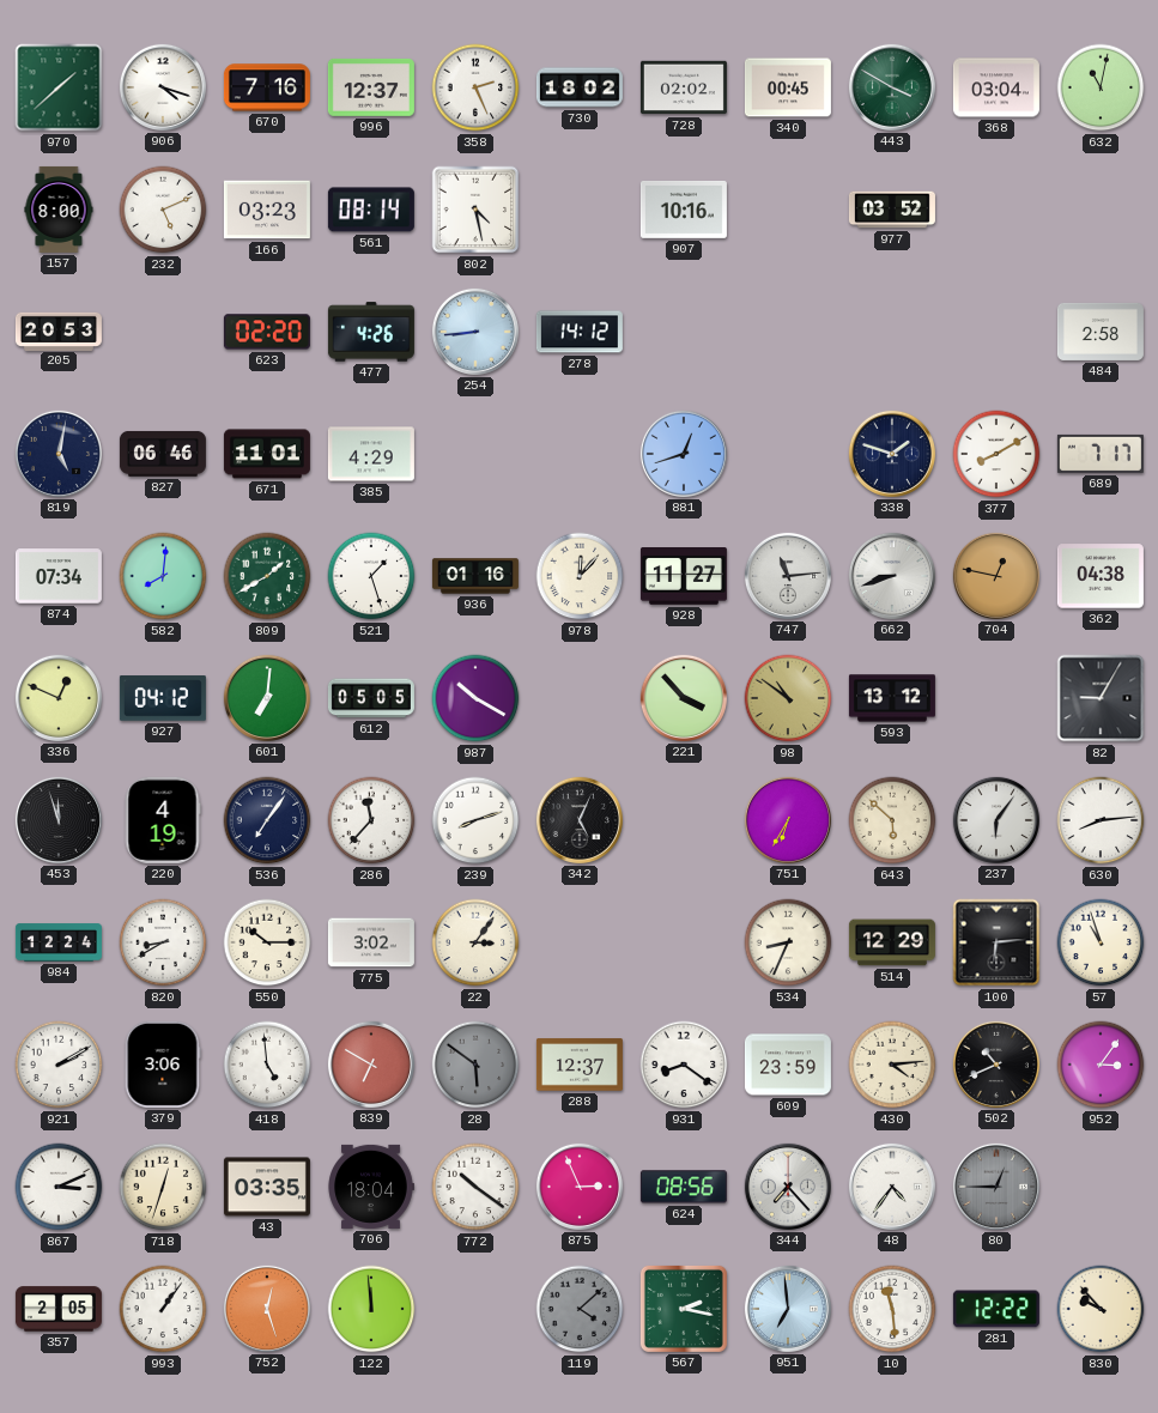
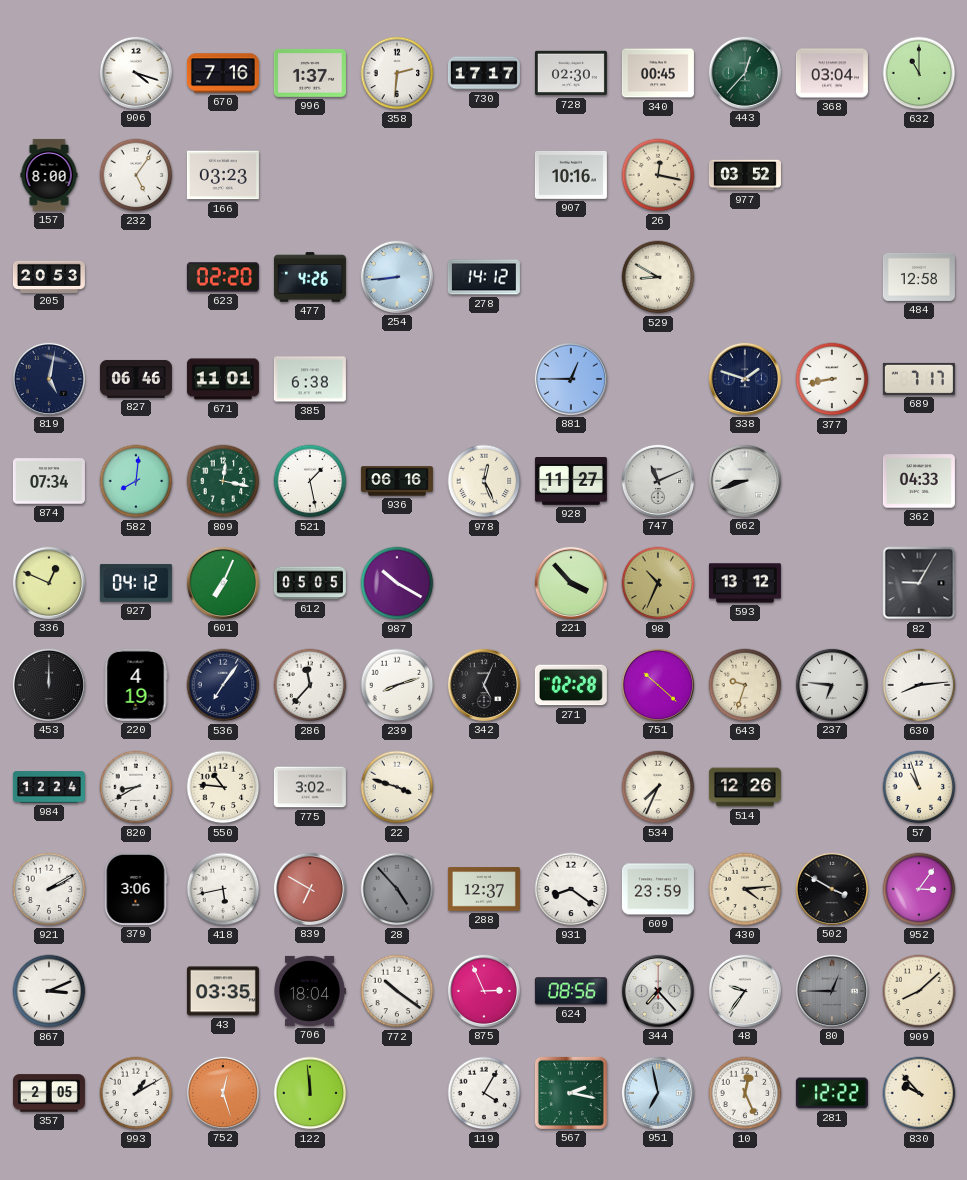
970: 1:38 -> none (59, 87)
996: 12:37 -> 1:37 (310, 73)
358: 2:26 -> 2:31 (397, 73)
730: 18:02 -> 17:17 (484, 73)
728: 02:02 -> 02:30 (571, 73)
443: 3:50 -> 12:37 (745, 73)
632: 11:02 -> 11:00 (919, 73)
232: 5:11 -> 5:06 (136, 175)
561: 08:14 -> none (371, 210)
802: 4:28 -> none (475, 210)
26: none -> 12:17 (658, 175)
529: none -> 8:50 (658, 277)
484: 2:58 -> 12:58 (919, 277)
385: 4:29 -> 6:38 (310, 379)
881: 12:42 -> 12:45 (571, 379)
377: 8:10 -> 8:43 (832, 379)
809: 1:40 -> 12:17 (223, 481)
521: 1:27 -> 1:28 (310, 481)
936: 01:16 -> 06:16 (397, 481)
978: 12:07 -> 12:26 (484, 481)
747: 11:14 -> 11:11 (658, 481)
704: 12:47 -> none (996, 576)
362: 04:38 -> 04:33 (919, 481)
601: 7:01 -> 7:04 (223, 583)
98: 10:51 -> 10:34 (658, 583)
453: 11:57 -> 12:00 (49, 685)
271: none -> 02:28 (571, 685)
751: 6:35 -> 10:22 (658, 685)
643: 5:52 -> 9:33 (745, 685)
237: 6:06 -> 6:46 (832, 685)
550: 10:15 -> 10:46 (223, 787)
22: 3:06 -> 3:48 (397, 787)
534: 8:34 -> 7:34 (658, 787)
514: 12:29 -> 12:26 (745, 787)
100: 6:14 -> none (996, 942)
418: 4:59 -> 5:43 (223, 889)
28: 5:51 -> 4:53 (397, 889)
502: 10:41 -> 3:50 (832, 889)
718: 12:33 -> none (163, 1187)
48: 4:36 -> 9:36 (745, 991)
909: none -> 8:08 (919, 991)
993: 1:06 -> 1:10 (136, 1093)
119: 4:08 -> 4:05 (484, 1093)
119 dial: grey -> white (484, 1093)
951: 6:59 -> 6:58 (658, 1093)
10: 11:29 -> 12:26 (745, 1093)
